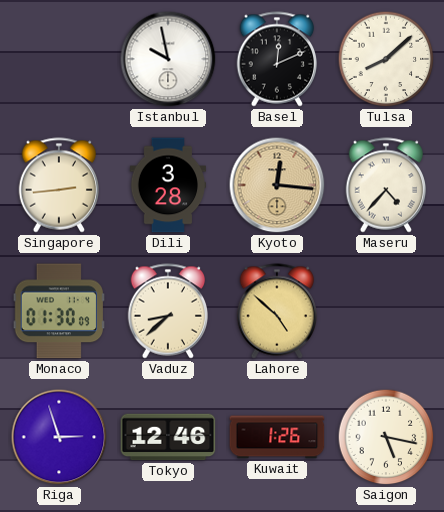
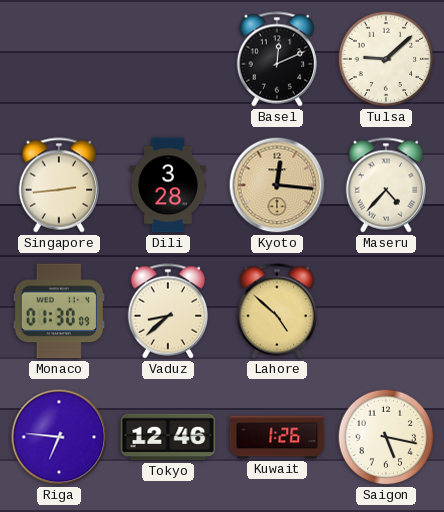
Istanbul: 9:58 -> none (168, 59)
Tulsa: 8:08 -> 9:08 (386, 59)
Riga: 2:57 -> 6:46 (59, 437)
